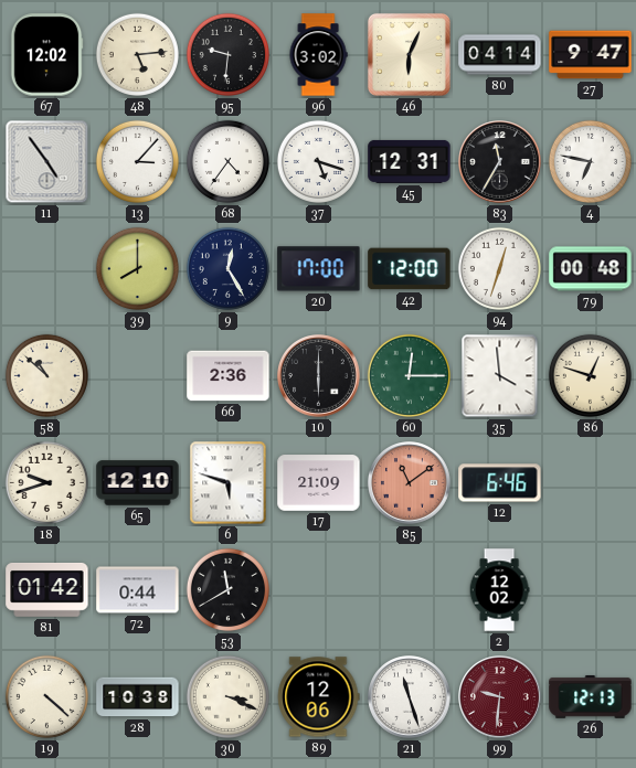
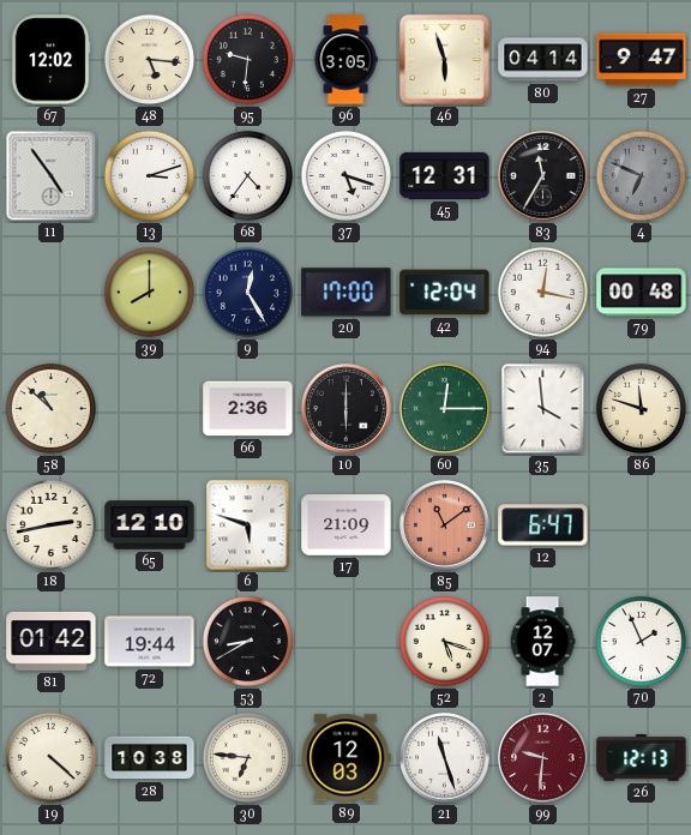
48: 5:14 -> 5:16 (149, 59)
96: 3:02 -> 3:05 (345, 60)
46: 6:04 -> 5:57 (444, 59)
13: 3:07 -> 3:12 (149, 175)
4: 6:47 -> 6:49 (641, 175)
4 dial: white -> grey (641, 175)
42: 12:00 -> 12:04 (445, 293)
94: 12:33 -> 12:17 (542, 292)
86: 12:48 -> 11:48 (641, 408)
18: 9:42 -> 2:43 (50, 524)
12: 6:46 -> 6:47 (543, 525)
72: 0:44 -> 19:44 (150, 642)
53: 11:40 -> 8:40 (247, 641)
52: none -> 5:18 (444, 641)
2: 12:02 -> 12:07 (542, 642)
70: none -> 1:56 (641, 641)
30: 3:19 -> 6:46 (247, 757)
89: 12:06 -> 12:03 (345, 758)
